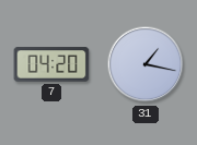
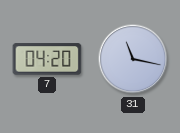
31: 1:17 -> 11:17 (133, 59)
